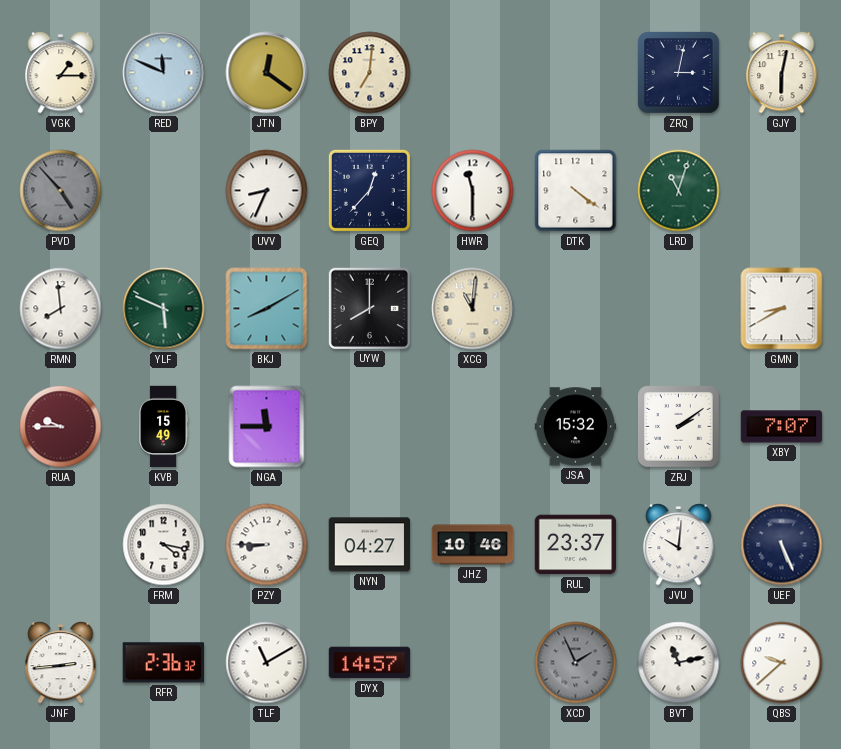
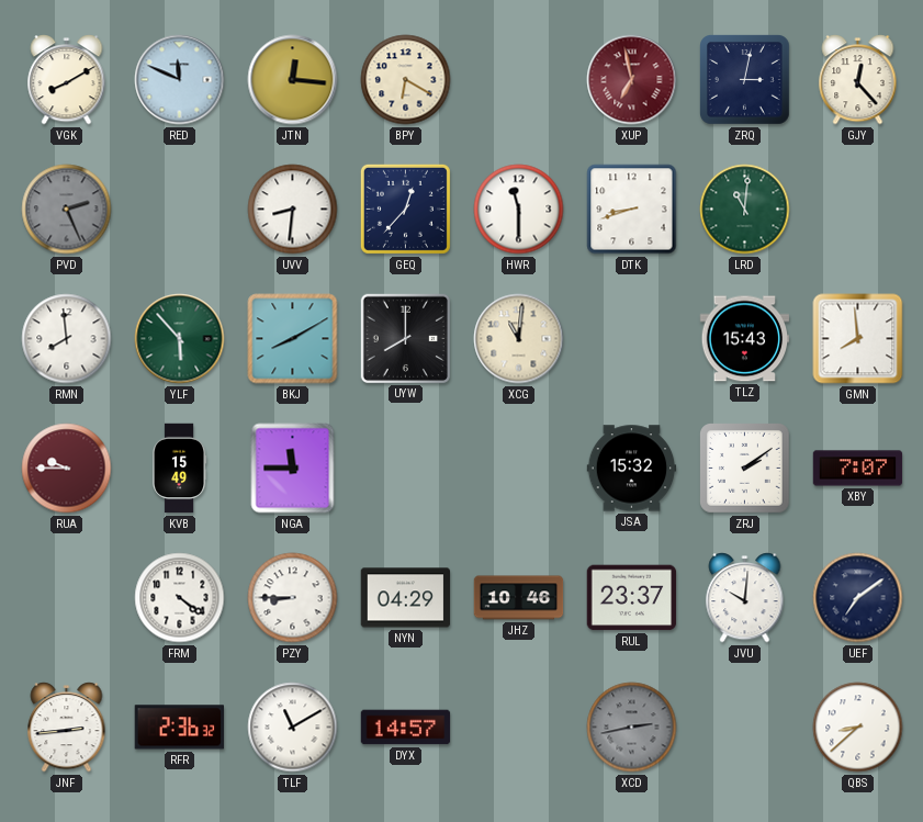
VGK: 1:15 -> 8:10 (67, 80)
JTN: 12:21 -> 12:16 (293, 80)
BPY: 7:01 -> 6:20 (406, 80)
XUP: none -> 6:58 (632, 80)
GJY: 6:02 -> 12:23 (858, 80)
PVD: 4:53 -> 2:26 (67, 210)
UVV: 8:34 -> 8:31 (293, 210)
DTK: 4:21 -> 8:42 (632, 210)
LRD: 11:03 -> 11:01 (745, 210)
YLF: 5:49 -> 5:53 (180, 339)
TLZ: none -> 15:43 (745, 339)
GMN: 8:40 -> 7:59 (858, 339)
FRM: 4:17 -> 4:21 (180, 598)
NYN: 04:27 -> 04:29 (406, 598)
UEF: 5:26 -> 7:09 (858, 598)
XCD: 1:56 -> 2:43 (632, 728)
BVT: 11:13 -> none (679, 663)
QBS: 9:38 -> 8:38 (858, 728)
